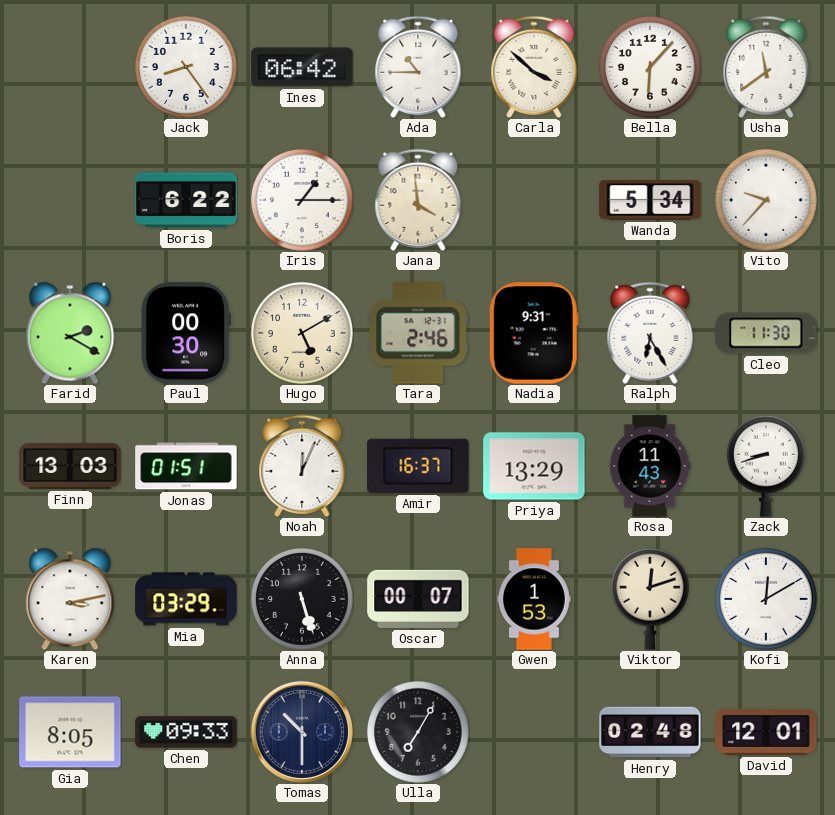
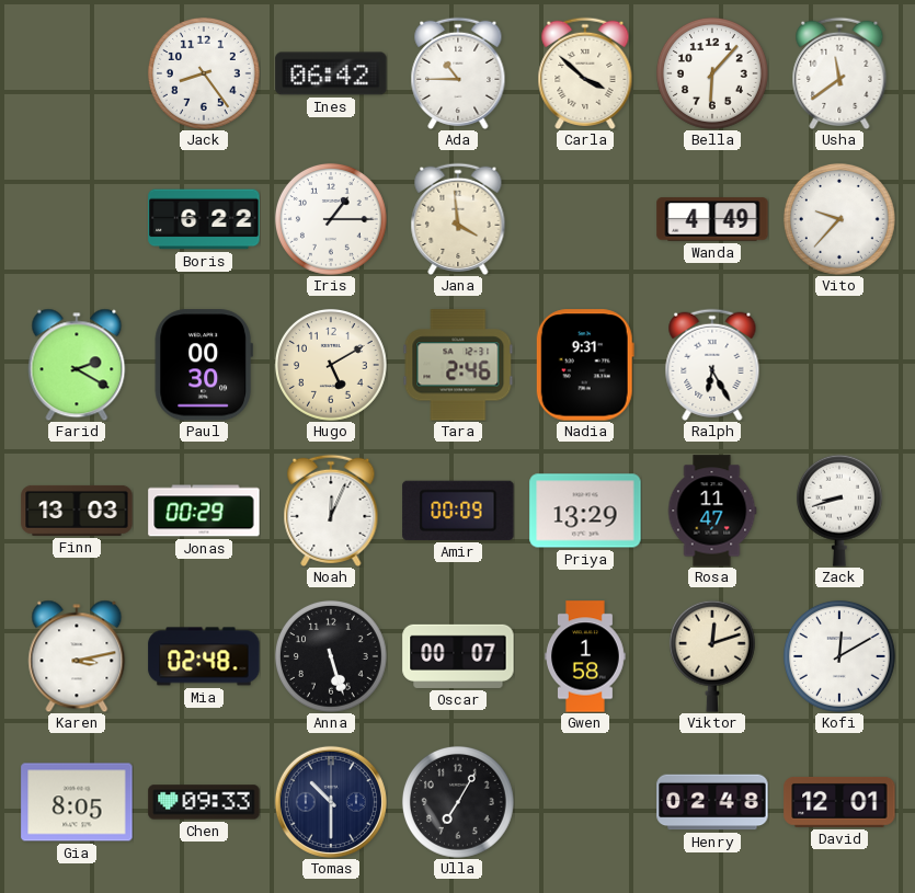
Wanda: 5:34 -> 4:49 (712, 219)
Cleo: 11:30 -> none (766, 333)
Jonas: 01:51 -> 00:29 (204, 511)
Amir: 16:37 -> 00:09 (458, 511)
Rosa: 11:43 -> 11:47 (712, 511)
Mia: 03:29 -> 02:48 (204, 656)
Gwen: 1:53 -> 1:58 (585, 656)
